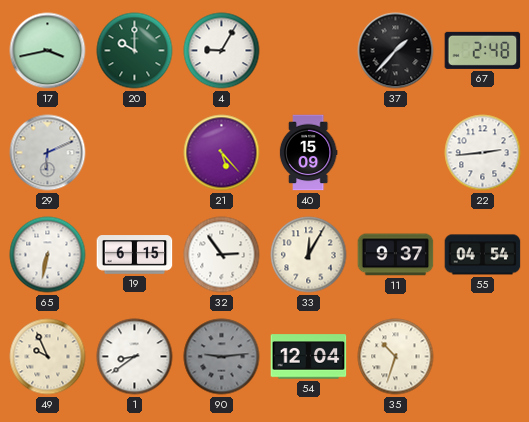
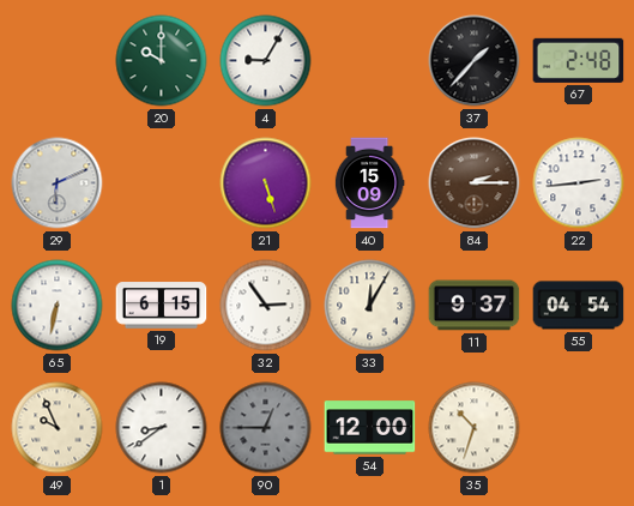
17: 3:43 -> none (48, 51)
21: 5:23 -> 5:27 (266, 183)
84: none -> 2:15 (475, 183)
90: 9:14 -> 12:45 (266, 428)
54: 12:04 -> 12:00 (370, 428)
